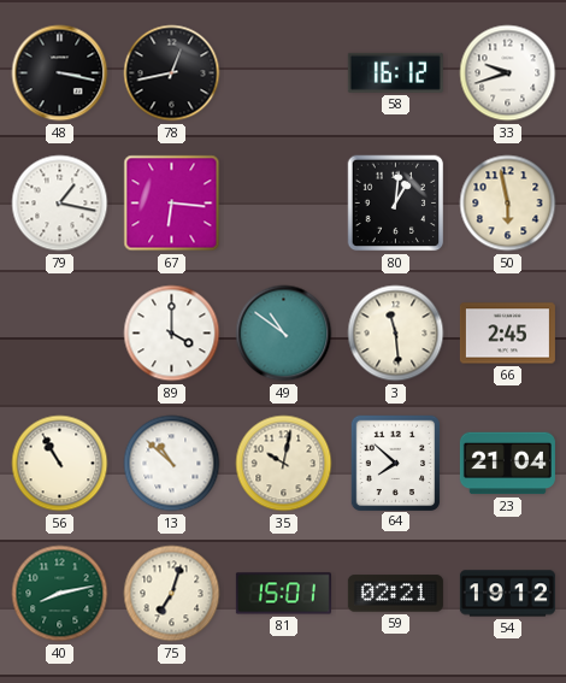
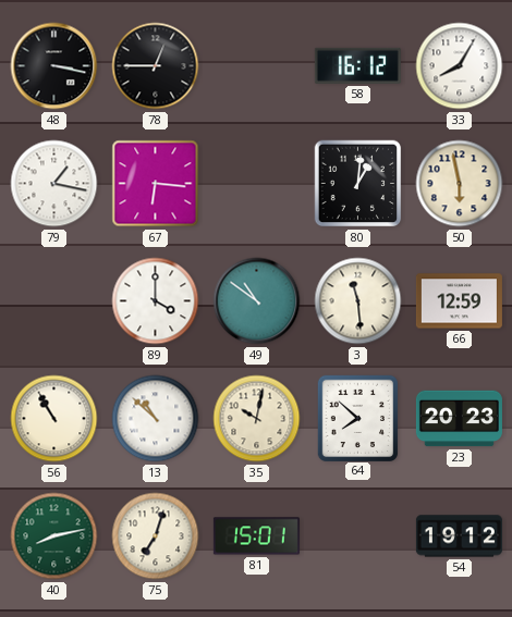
78: 12:43 -> 12:45 (156, 66)
33: 9:42 -> 8:05 (460, 66)
66: 2:45 -> 12:59 (459, 301)
23: 21:04 -> 20:23 (459, 419)
59: 02:21 -> none (395, 594)
